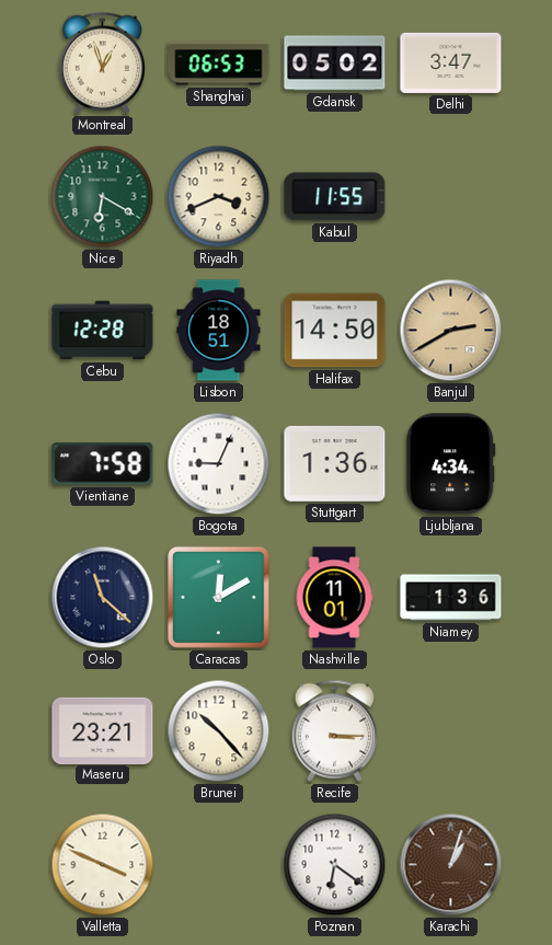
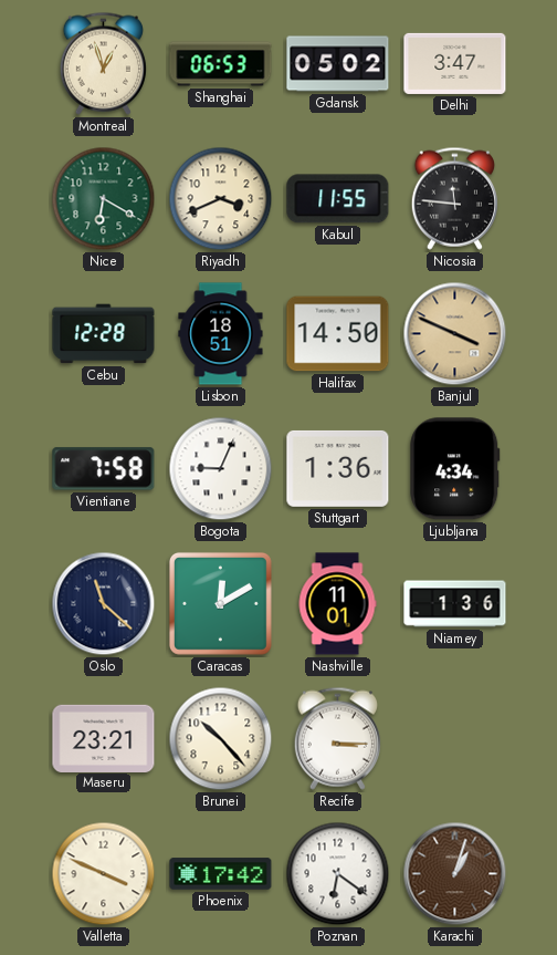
Nicosia: none -> 11:46 (454, 198)
Banjul: 2:40 -> 3:49 (455, 334)
Phoenix: none -> 17:42 (221, 874)
